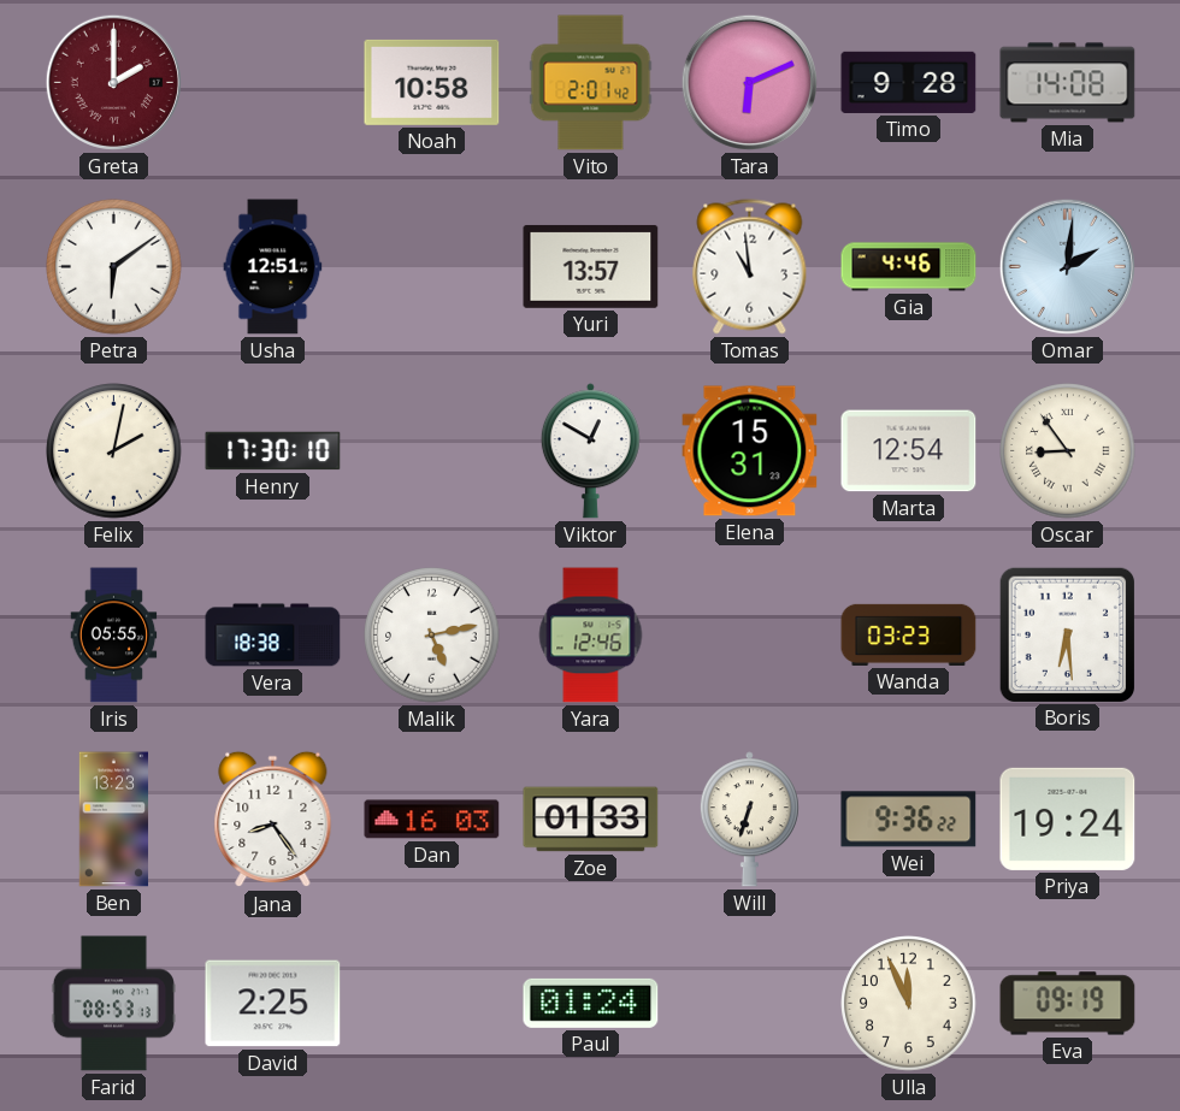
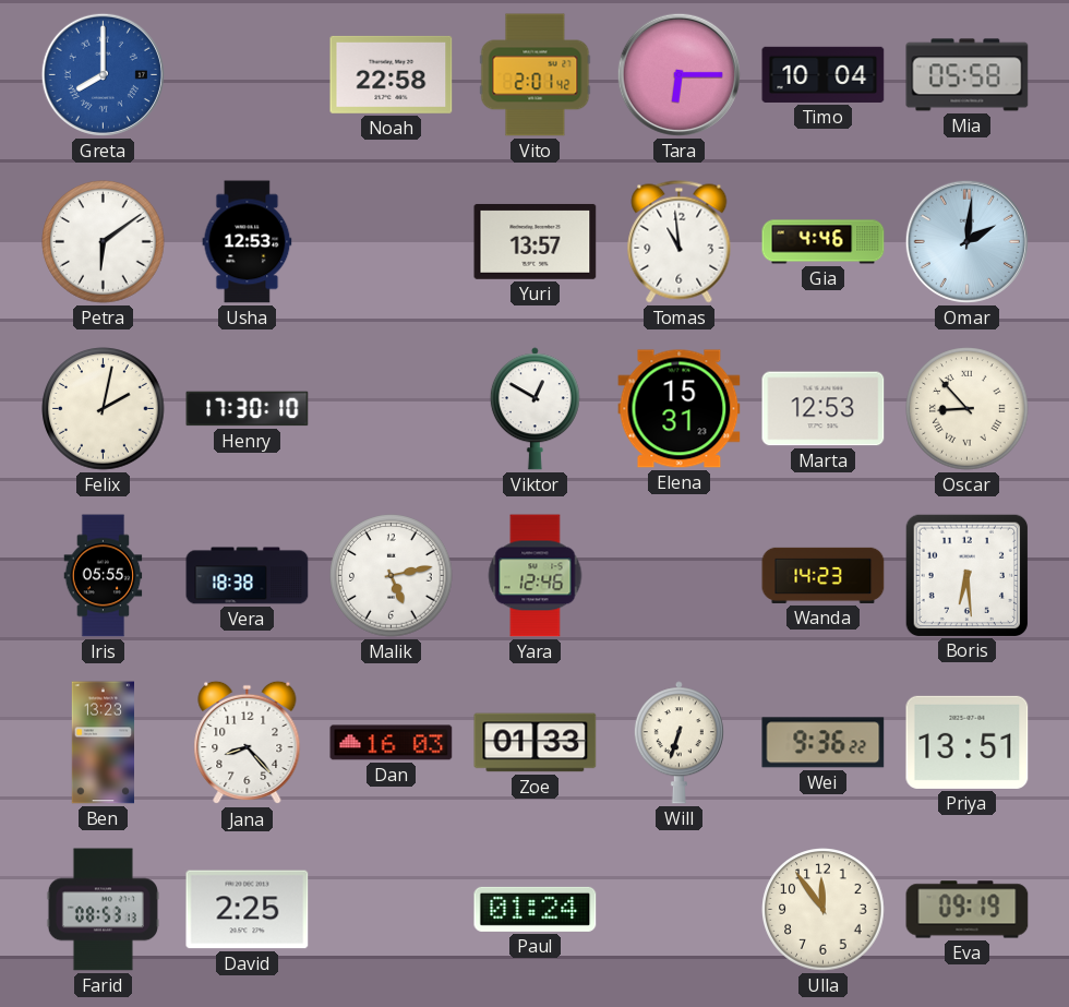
Greta: 2:00 -> 8:00 (103, 74)
Greta dial: burgundy -> blue (103, 74)
Noah: 10:58 -> 22:58 (392, 74)
Tara: 6:11 -> 6:15 (678, 74)
Timo: 9:28 -> 10:04 (824, 74)
Mia: 14:08 -> 05:58 (968, 75)
Usha: 12:51 -> 12:53 (248, 242)
Marta: 12:54 -> 12:53 (824, 409)
Oscar: 8:54 -> 8:53 (968, 409)
Wanda: 03:23 -> 14:23 (824, 575)
Jana: 8:24 -> 8:23 (248, 743)
Priya: 19:24 -> 13:51 (968, 742)
Ulla: 11:56 -> 11:54 (824, 910)
